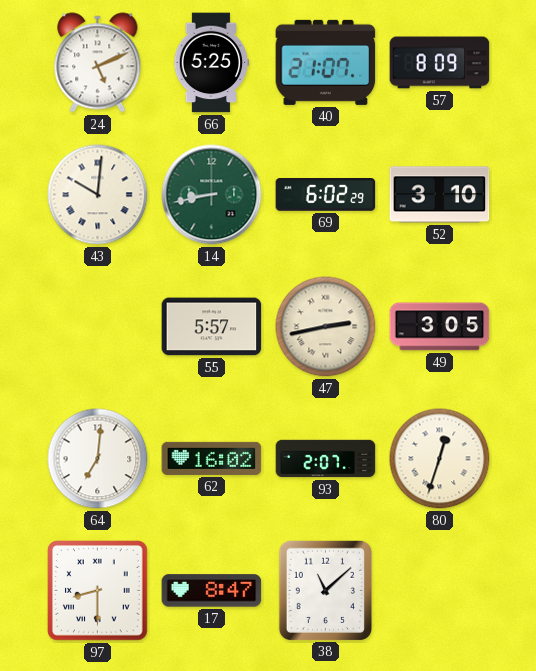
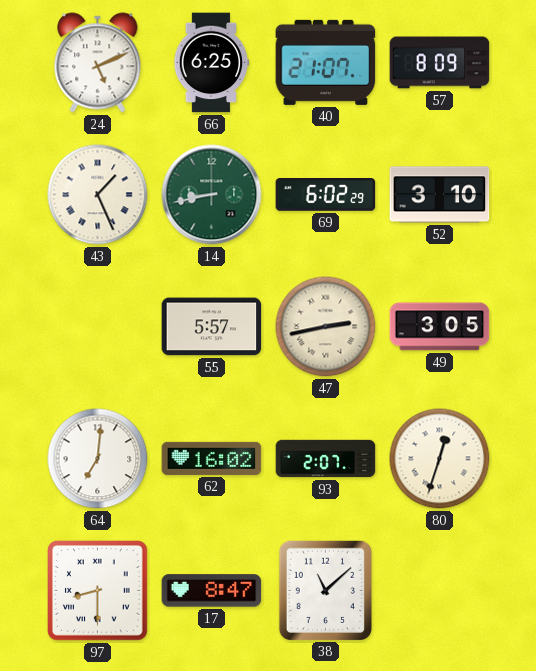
66: 5:25 -> 6:25 (211, 63)
43: 10:01 -> 1:26 (98, 195)
